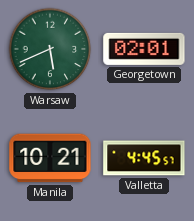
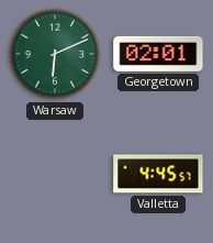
Warsaw: 5:41 -> 6:11 (55, 54)
Manila: 10:21 -> none (50, 158)
